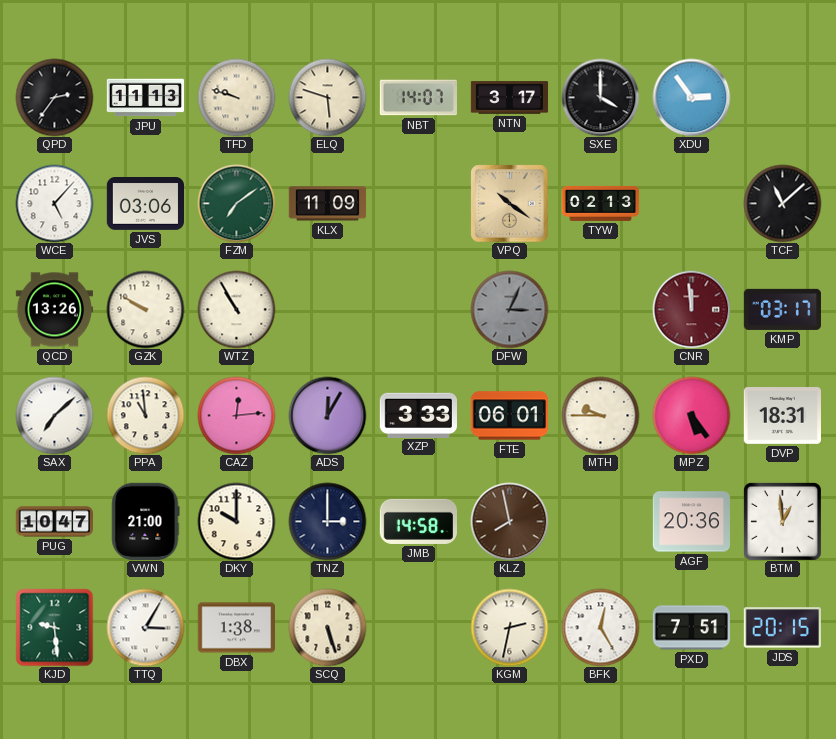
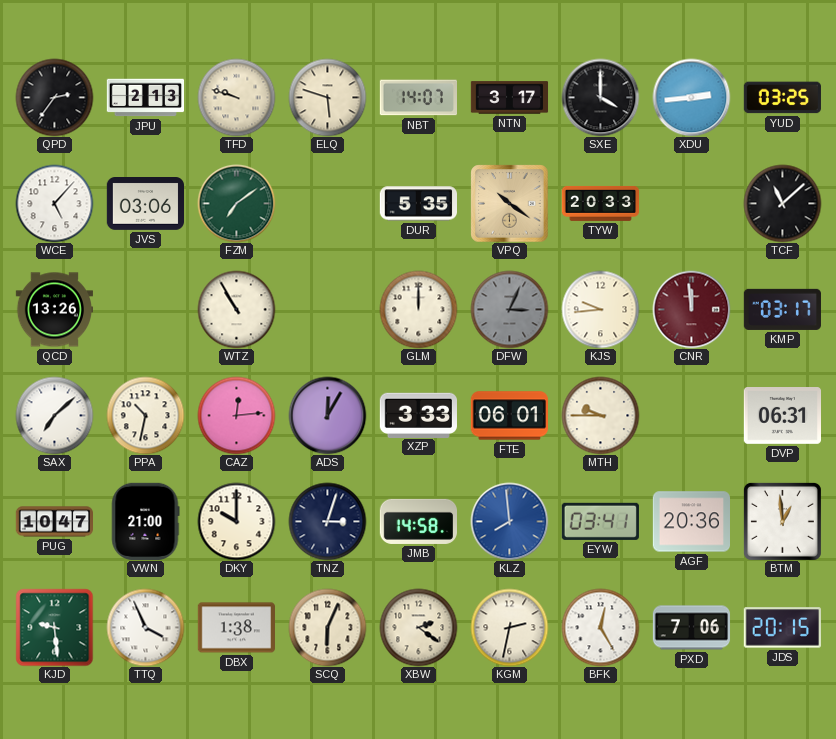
JPU: 11:13 -> 2:13 (145, 98)
XDU: 2:54 -> 2:44 (691, 97)
YUD: none -> 03:25 (782, 98)
KLX: 11:09 -> none (327, 204)
DUR: none -> 5:35 (418, 204)
TYW: 02:13 -> 20:33 (600, 203)
GZK: 9:50 -> none (145, 309)
GLM: none -> 12:00 (418, 309)
KJS: none -> 9:44 (600, 309)
PPA: 10:59 -> 10:32 (145, 415)
MPZ: 5:24 -> none (691, 415)
DVP: 18:31 -> 06:31 (782, 416)
TNZ: 3:00 -> 3:03 (327, 521)
KLZ: 7:58 -> 7:59 (509, 521)
KLZ dial: brown -> blue (509, 521)
EYW: none -> 03:41 (600, 521)
TTQ: 3:05 -> 3:56 (145, 627)
SCQ: 5:27 -> 6:04 (327, 627)
XBW: none -> 2:21 (418, 627)
PXD: 7:51 -> 7:06 (691, 628)
